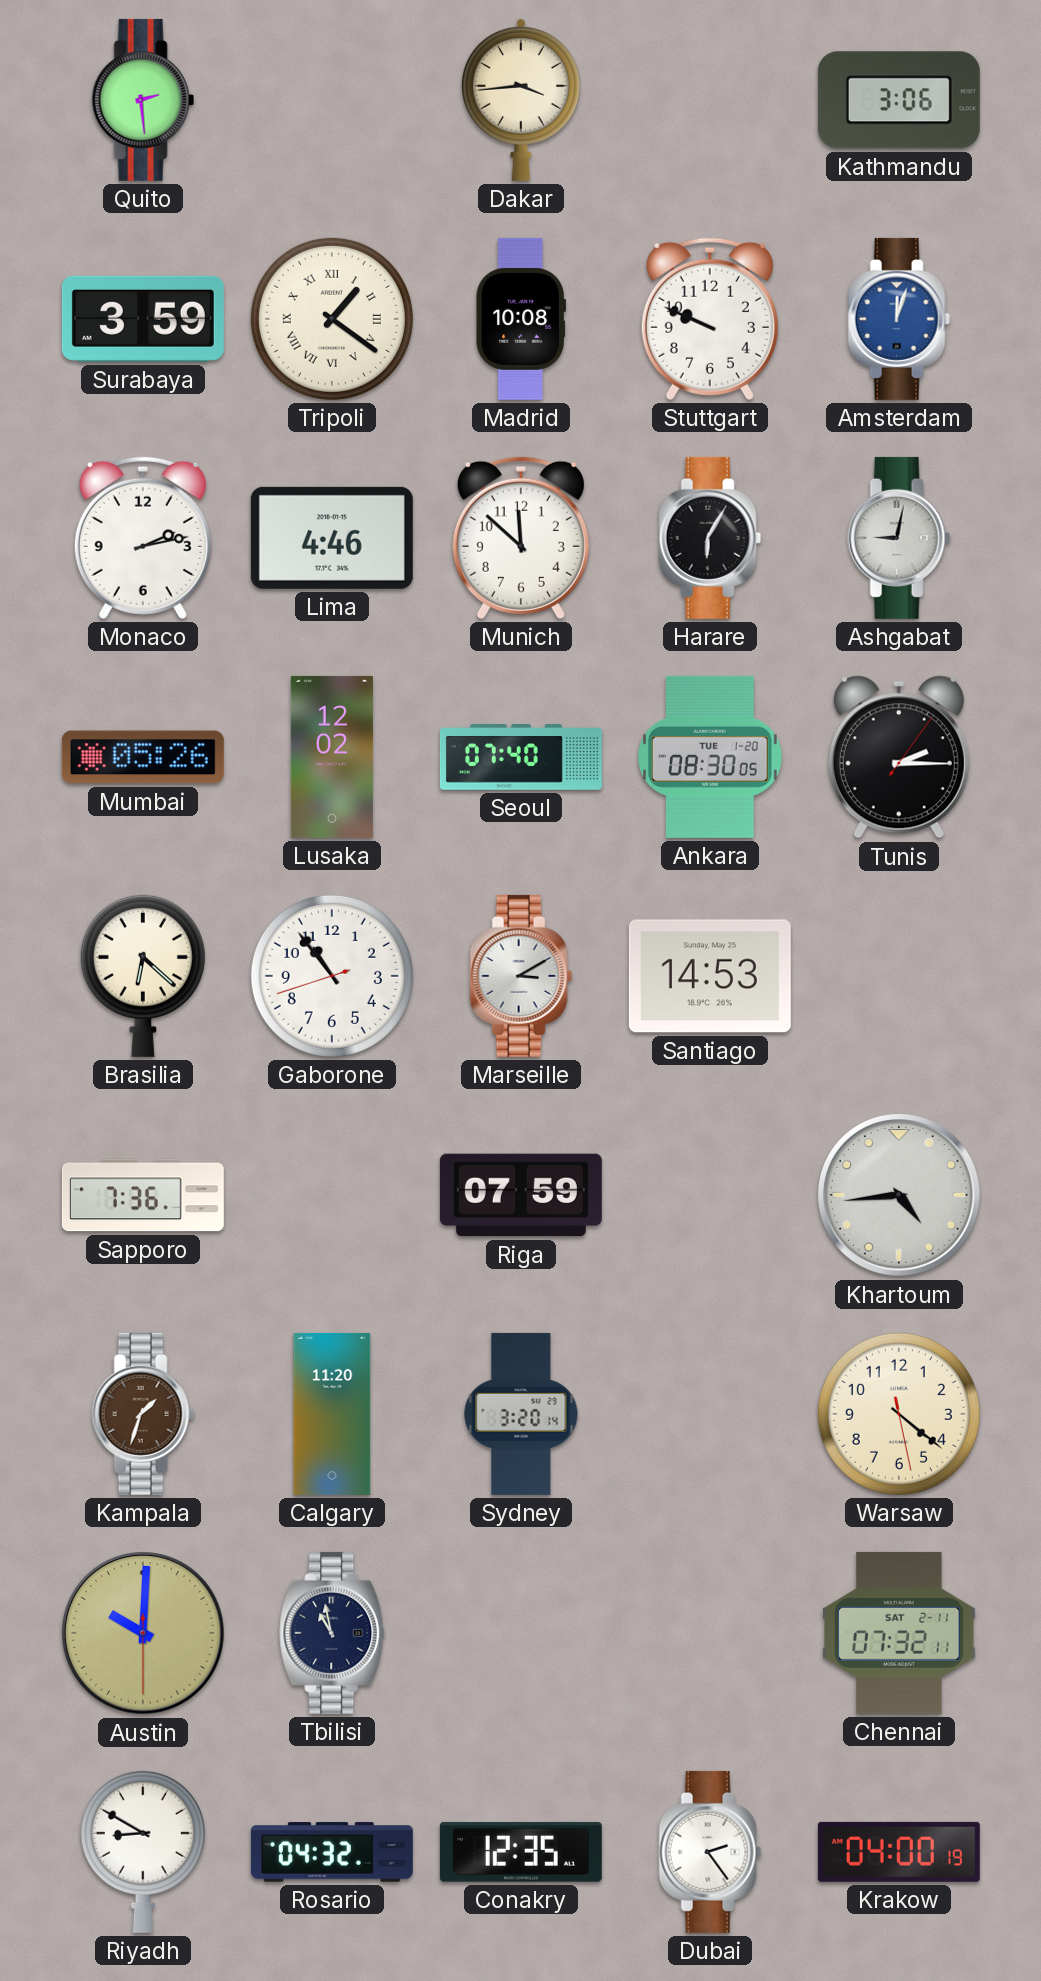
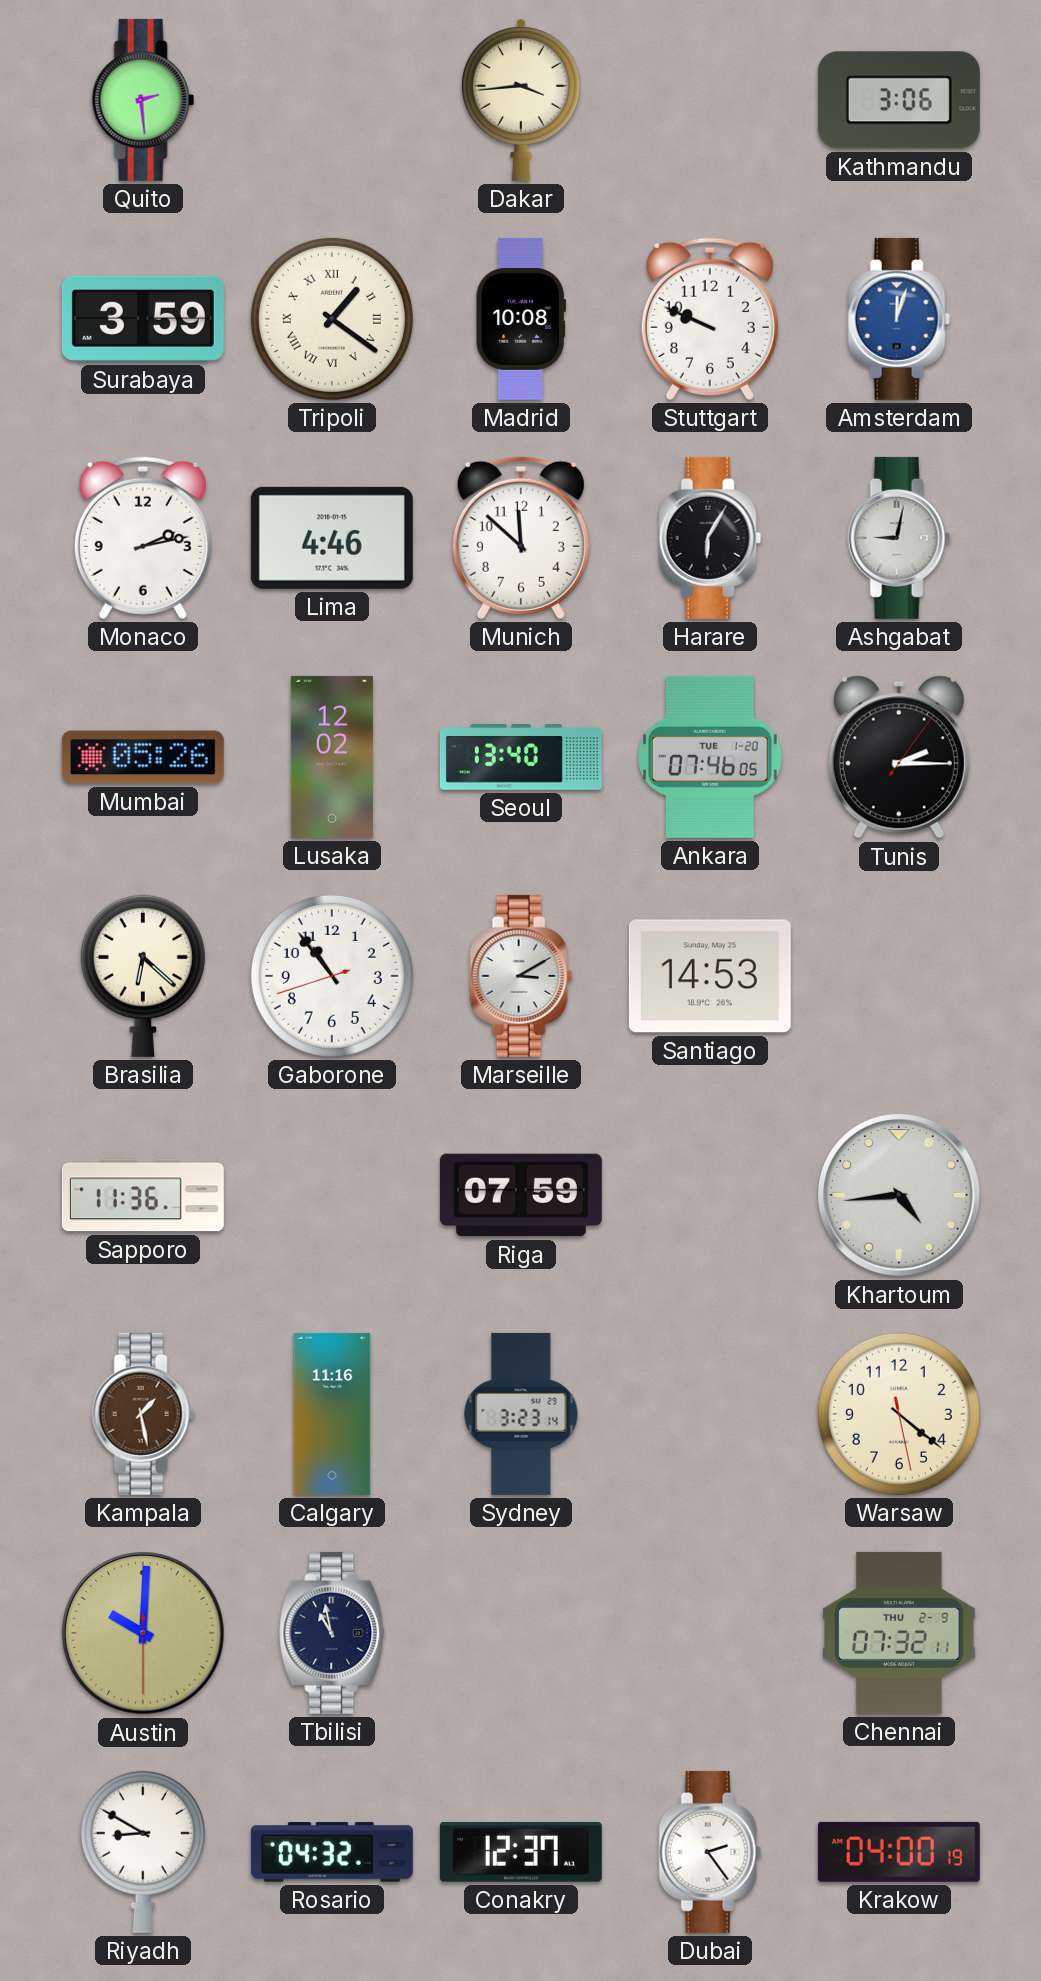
Seoul: 07:40 -> 13:40 (521, 757)
Ankara: 08:30 -> 07:46 (711, 757)
Sapporo: 7:36 -> 11:36 (143, 1195)
Kampala: 1:33 -> 1:28 (143, 1414)
Calgary: 11:20 -> 11:16 (332, 1414)
Sydney: 3:20 -> 3:23 (521, 1414)
Chennai date: SAT 2-11 -> THU 2-9 (899, 1633)
Conakry: 12:35 -> 12:37 (521, 1852)
